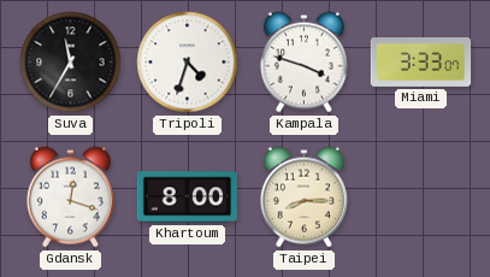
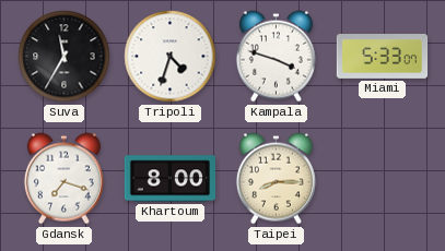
Miami: 3:33 -> 5:33 (383, 57)
Gdansk: 12:18 -> 7:18 (63, 179)
